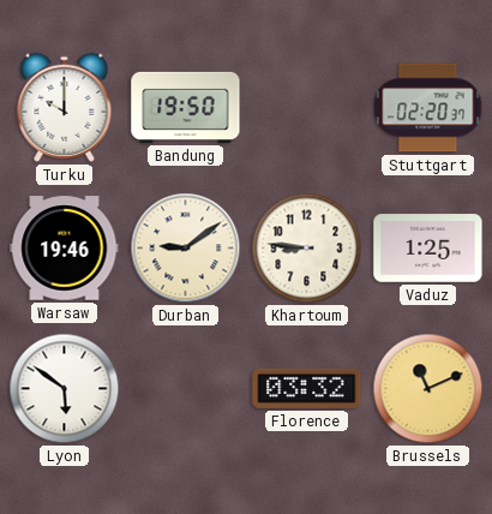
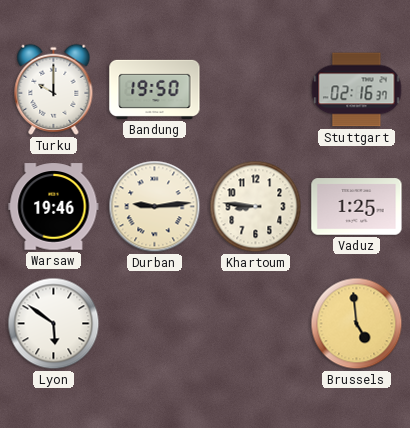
Stuttgart: 02:20 -> 02:16 (357, 90)
Durban: 9:09 -> 9:14 (155, 207)
Florence: 03:32 -> none (307, 388)
Brussels: 11:11 -> 4:59 (357, 324)
